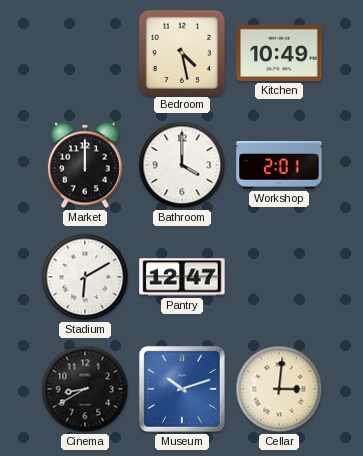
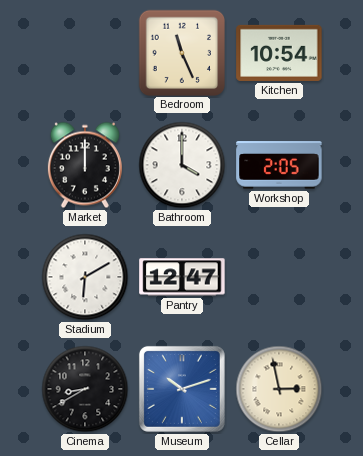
Bedroom: 4:28 -> 11:26 (181, 52)
Kitchen: 10:49 -> 10:54 (279, 53)
Workshop: 2:01 -> 2:05 (279, 165)
Cellar: 3:01 -> 2:58 (279, 389)
